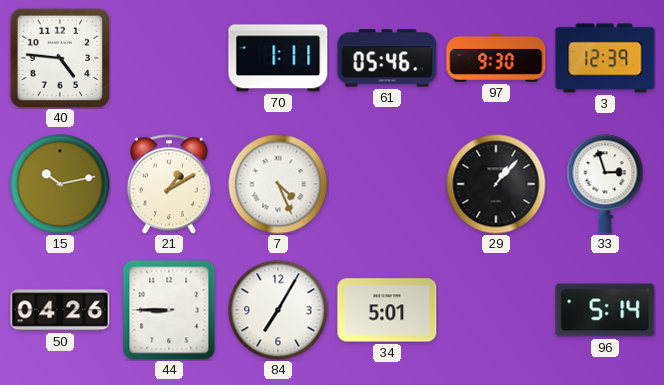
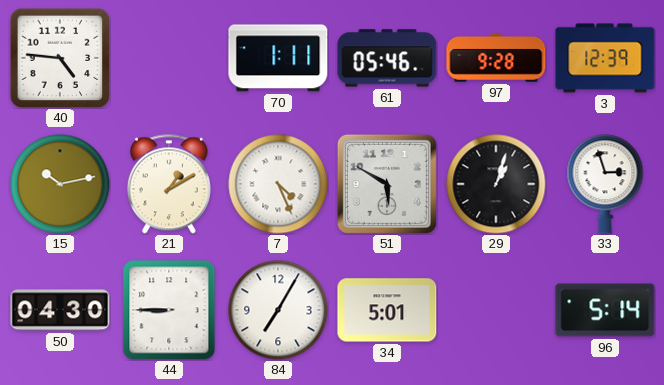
97: 9:30 -> 9:28 (496, 58)
51: none -> 5:50 (387, 184)
29: 1:07 -> 1:03 (496, 184)
50: 04:26 -> 04:30 (60, 310)
